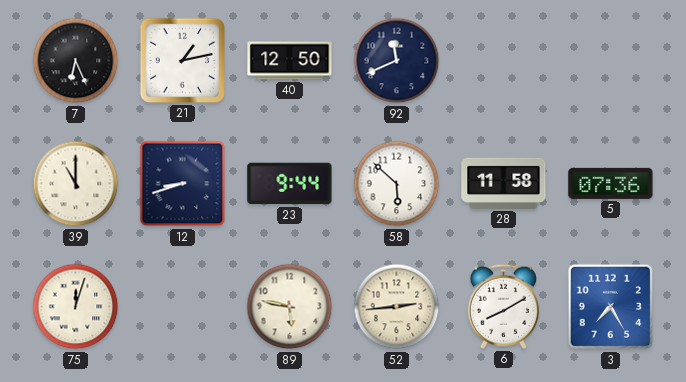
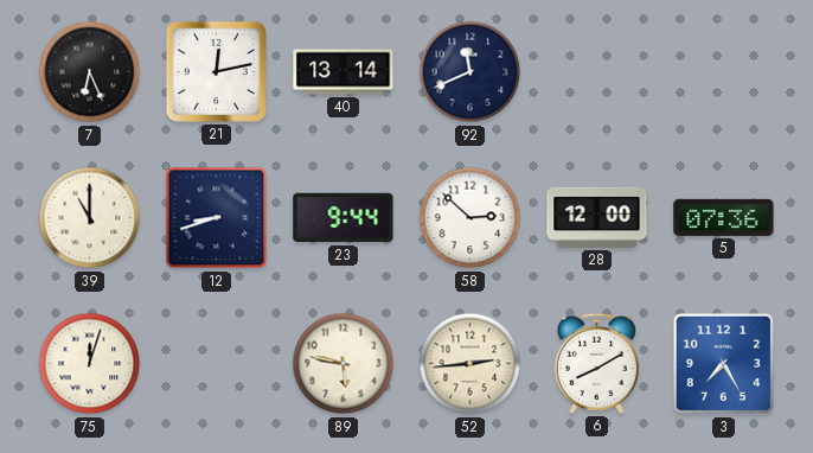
21: 1:13 -> 12:13 (216, 71)
40: 12:50 -> 13:14 (344, 72)
58: 5:52 -> 2:52 (470, 218)
28: 11:58 -> 12:00 (597, 217)
